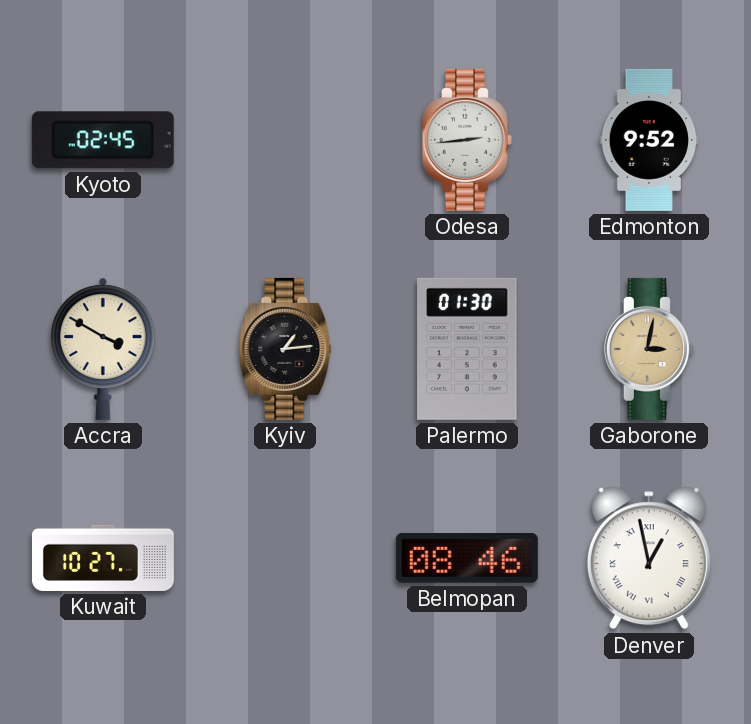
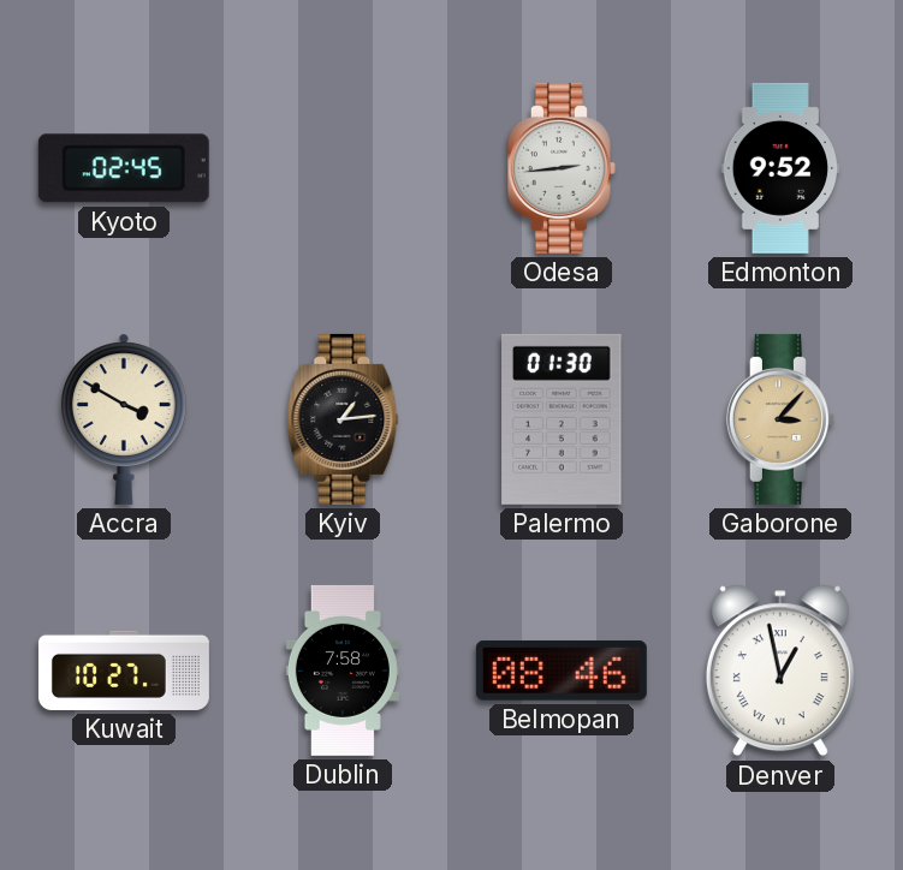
Gaborone: 3:02 -> 3:07 (780, 419)
Dublin: none -> 7:58 (343, 671)
